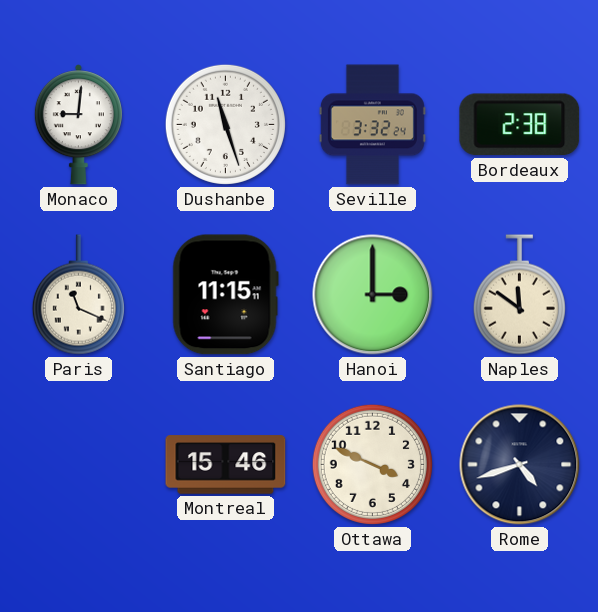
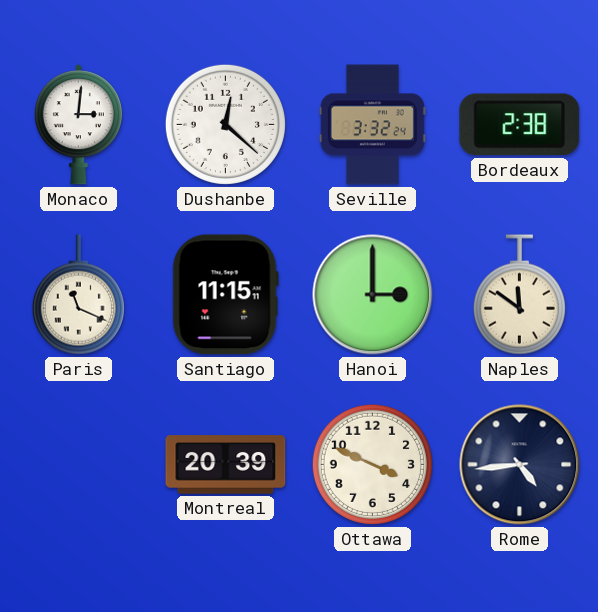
Monaco: 9:01 -> 3:01 (78, 125)
Dushanbe: 11:27 -> 12:22 (225, 124)
Montreal: 15:46 -> 20:39 (226, 465)
Rome: 4:42 -> 4:44 (520, 465)
